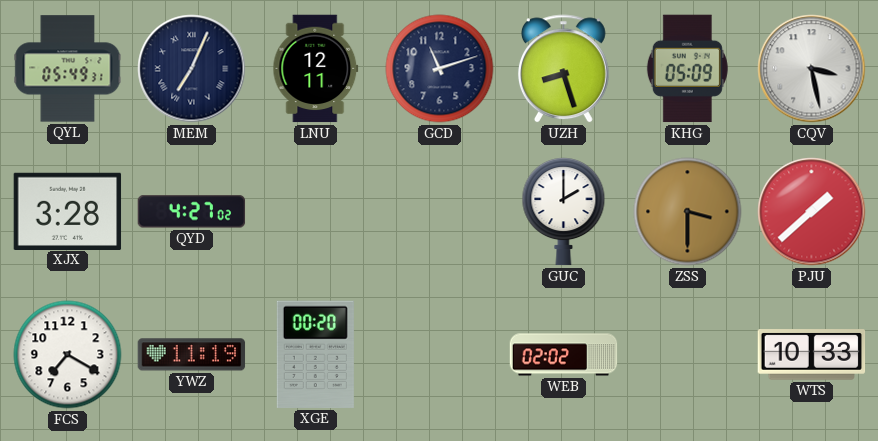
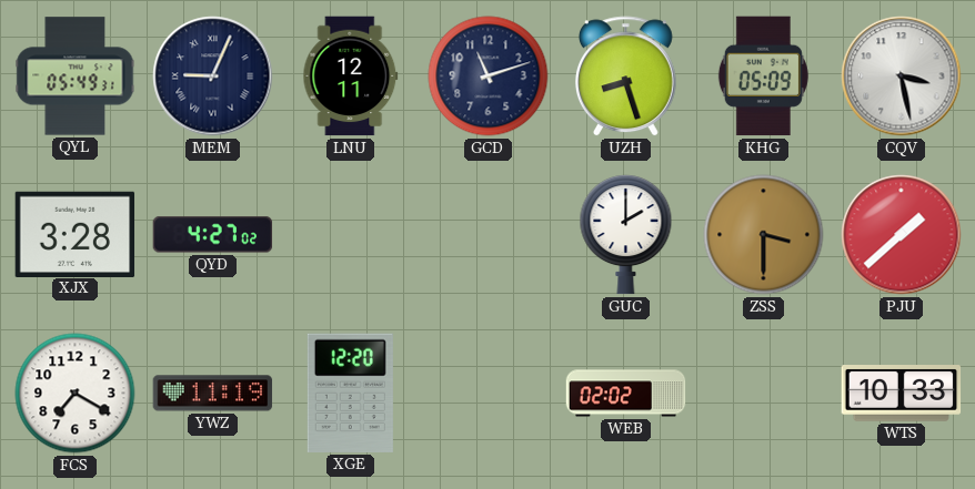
MEM: 7:04 -> 9:04 (213, 77)
XGE: 00:20 -> 12:20 (350, 393)
